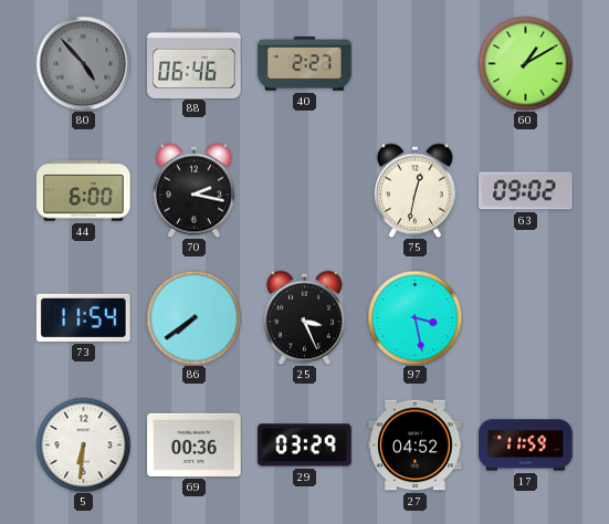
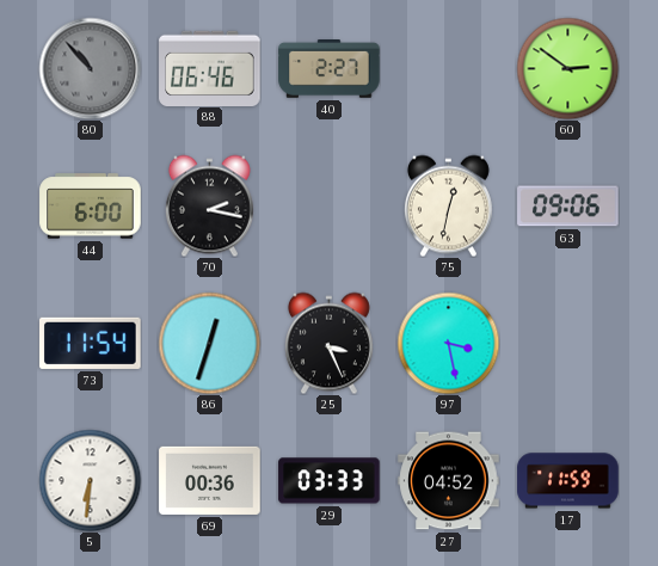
80: 4:53 -> 10:53 (90, 68)
60: 1:10 -> 2:51 (567, 68)
63: 09:02 -> 09:06 (568, 207)
86: 7:39 -> 12:33 (209, 343)
29: 03:29 -> 03:33 (330, 481)
